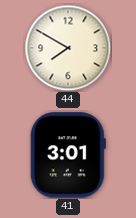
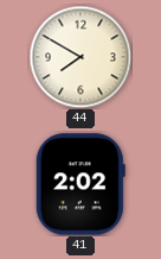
41: 3:01 -> 2:02 (80, 184)
